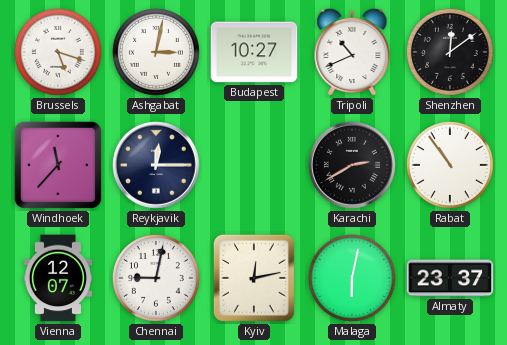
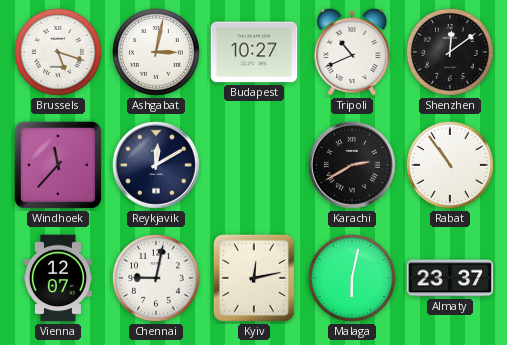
Reykjavik: 12:15 -> 12:10 (157, 166)
